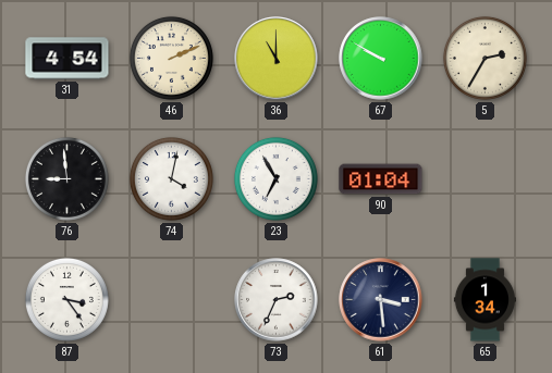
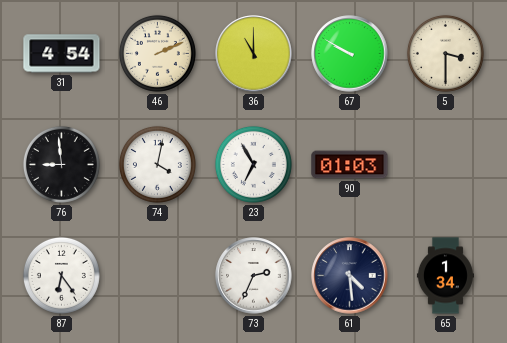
5: 2:35 -> 3:30 (445, 53)
90: 01:04 -> 01:03 (350, 165)
87: 3:24 -> 6:24 (61, 275)
61: 3:29 -> 4:29 (350, 276)
